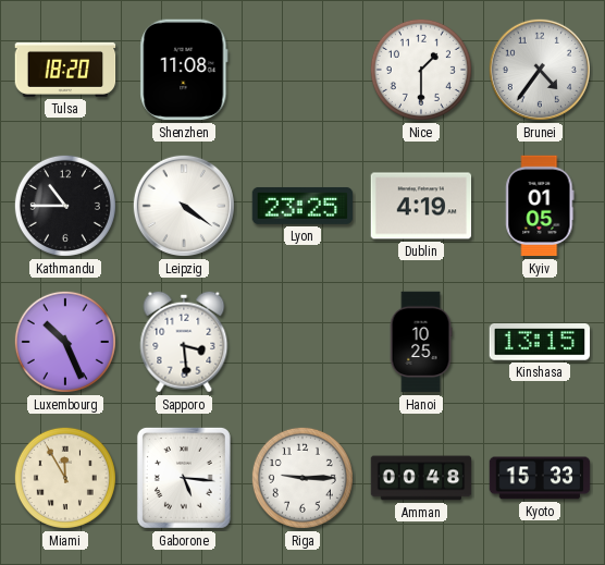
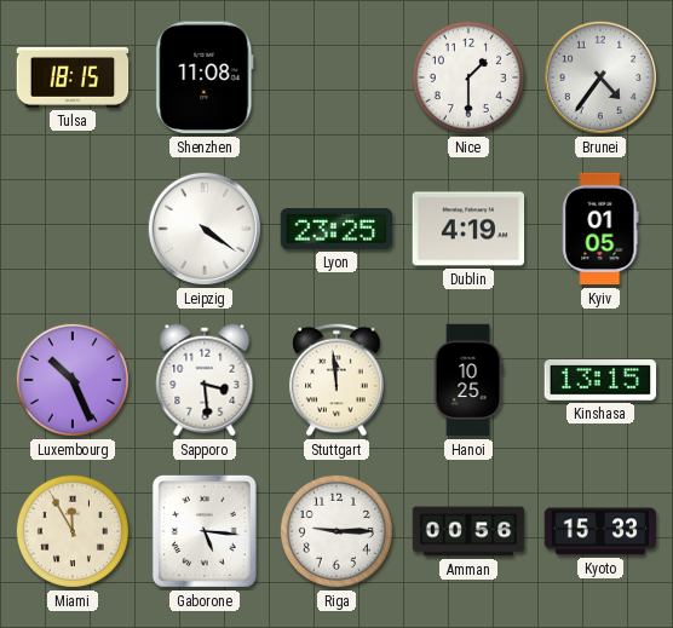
Tulsa: 18:20 -> 18:15 (73, 77)
Kathmandu: 10:45 -> none (65, 206)
Stuttgart: none -> 11:59 (336, 380)
Amman: 00:48 -> 00:56 (468, 531)
